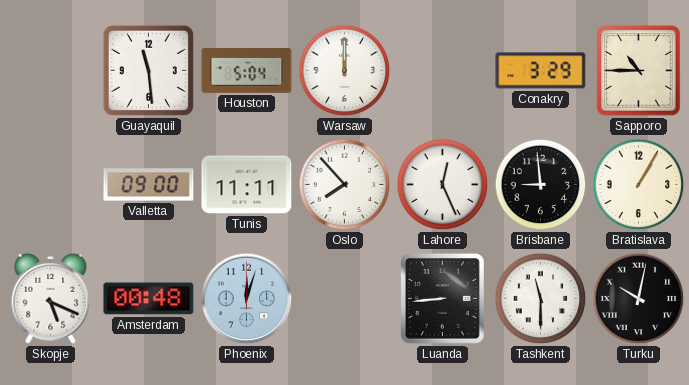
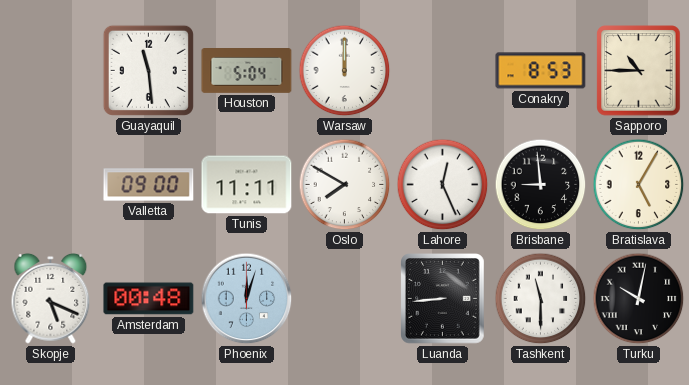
Conakry: 3:29 -> 8:53 (541, 71)
Oslo: 7:53 -> 7:50 (345, 185)
Bratislava: 1:05 -> 5:05 (639, 185)
